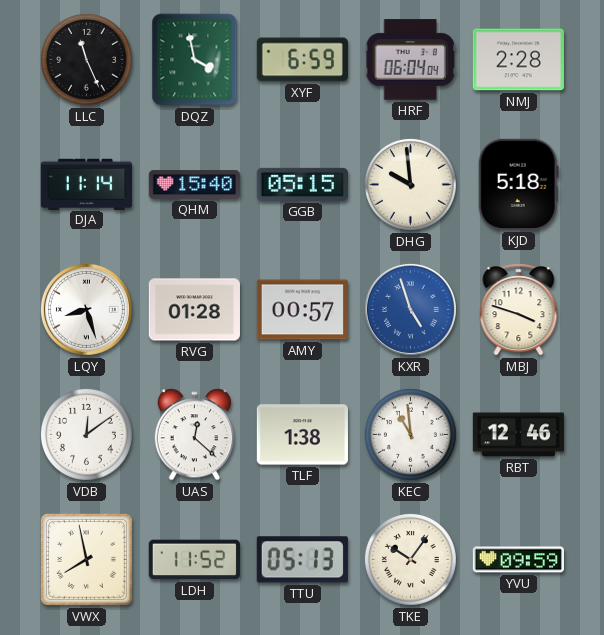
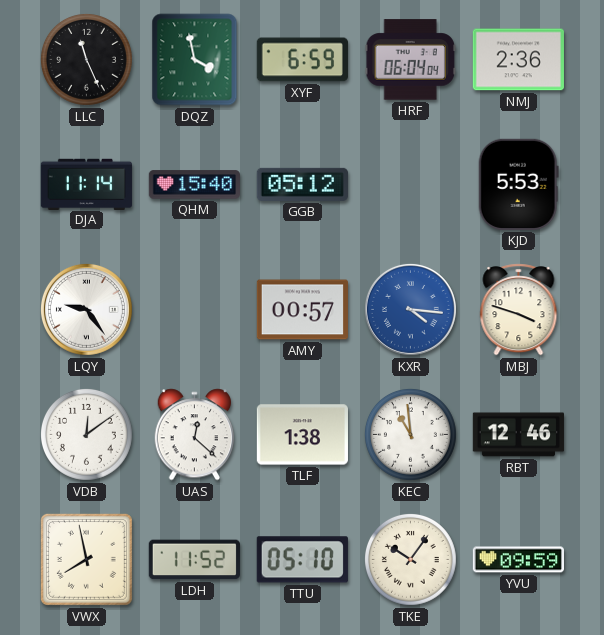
NMJ: 2:28 -> 2:36 (518, 60)
GGB: 05:15 -> 05:12 (302, 184)
DHG: 9:59 -> none (410, 184)
KJD: 5:18 -> 5:53 (518, 184)
LQY: 8:27 -> 9:24 (86, 309)
RVG: 01:28 -> none (194, 310)
KXR: 4:57 -> 4:16 (410, 309)
TTU: 05:13 -> 05:10 (302, 560)
